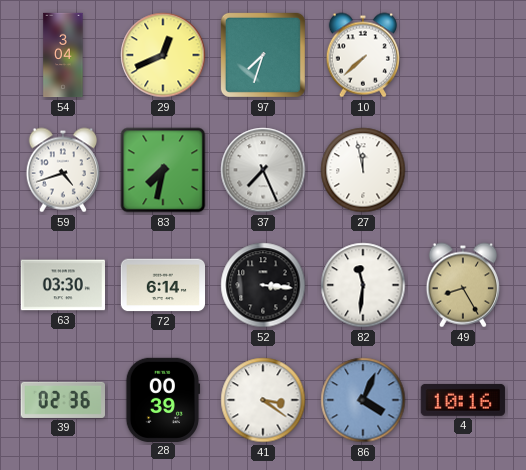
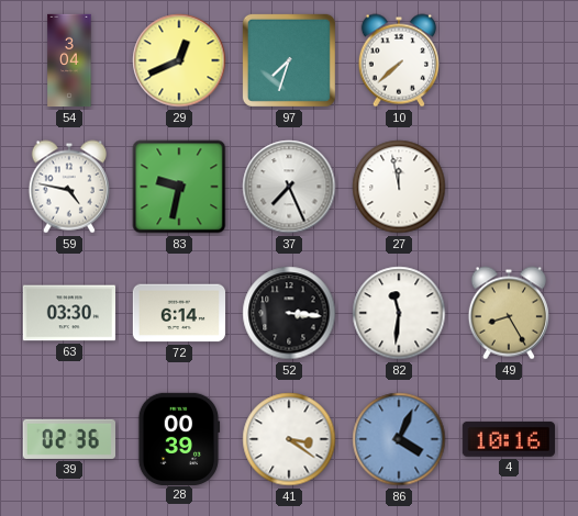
59: 4:42 -> 4:47 (69, 187)
83: 7:32 -> 9:32 (179, 187)
